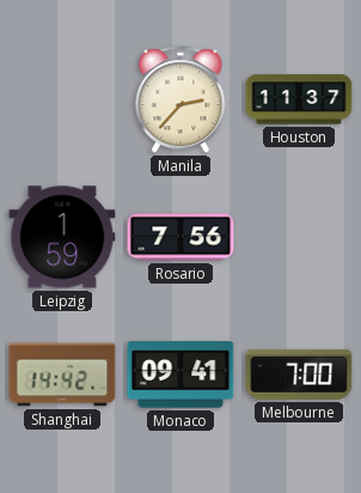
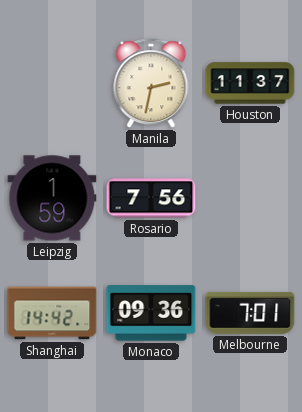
Manila: 2:37 -> 2:32 (151, 84)
Monaco: 09:41 -> 09:36 (151, 313)
Melbourne: 7:00 -> 7:01 (250, 313)
